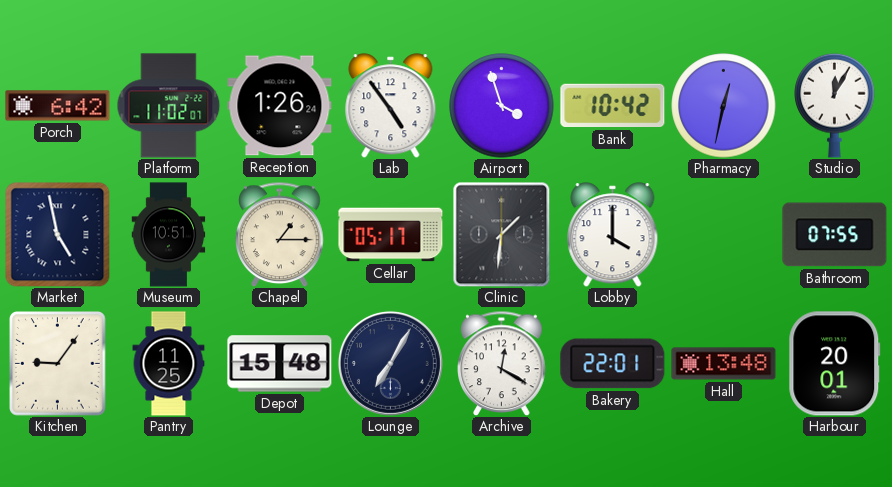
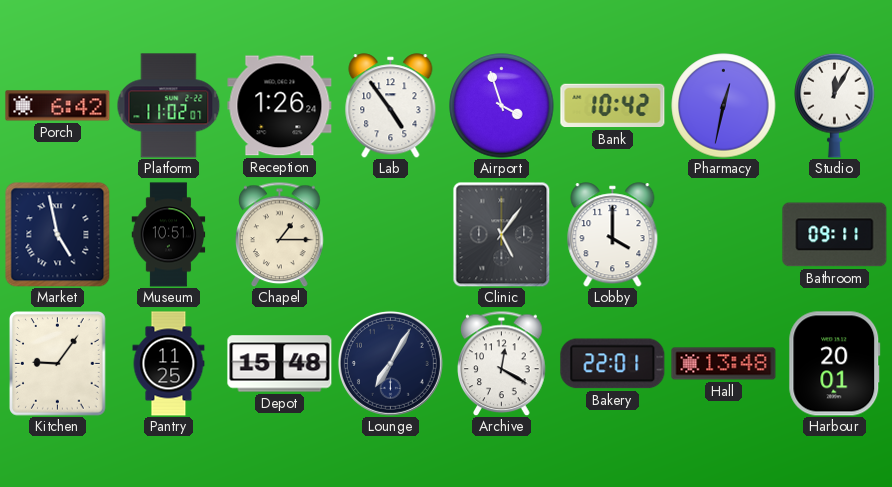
Cellar: 05:17 -> none (391, 235)
Clinic: 1:31 -> 5:06 (502, 234)
Bathroom: 07:55 -> 09:11 (835, 235)
